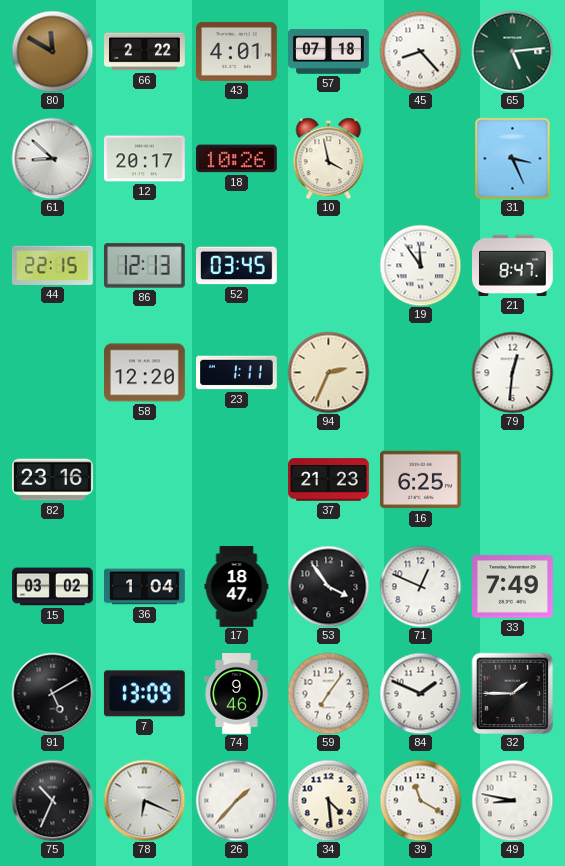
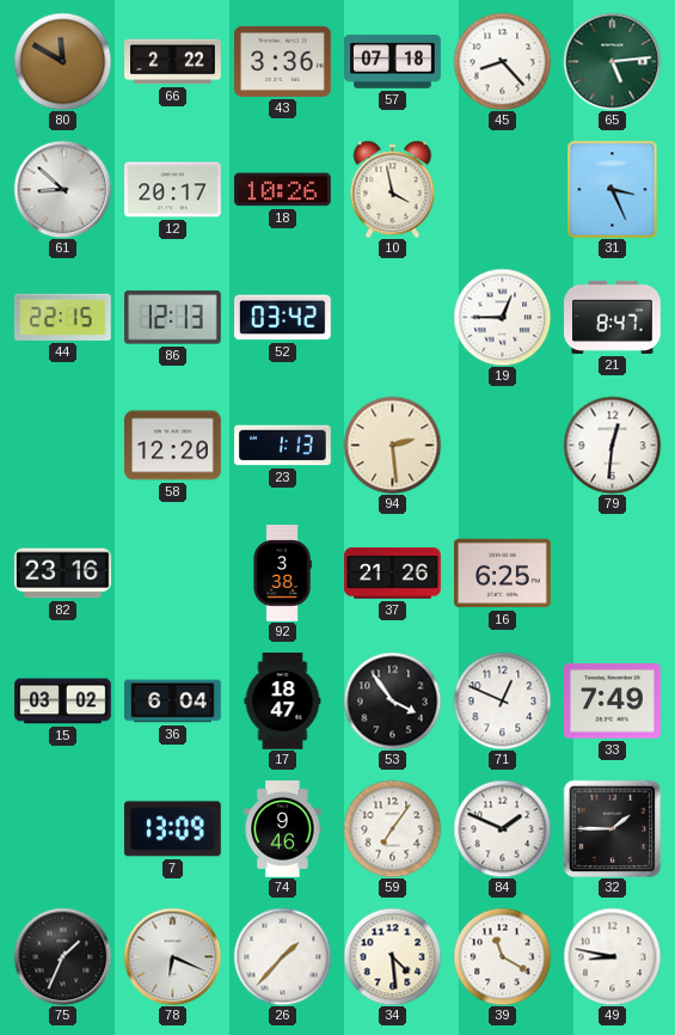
43: 4:01 -> 3:36 (283, 61)
52: 03:45 -> 03:42 (283, 318)
19: 11:54 -> 12:45 (502, 317)
23: 1:11 -> 1:13 (283, 446)
94: 2:34 -> 2:29 (392, 445)
92: none -> 3:38 (282, 574)
37: 21:23 -> 21:26 (393, 574)
36: 1:04 -> 6:04 (173, 702)
91: 5:10 -> none (52, 693)
75: 10:34 -> 1:34 (62, 956)
